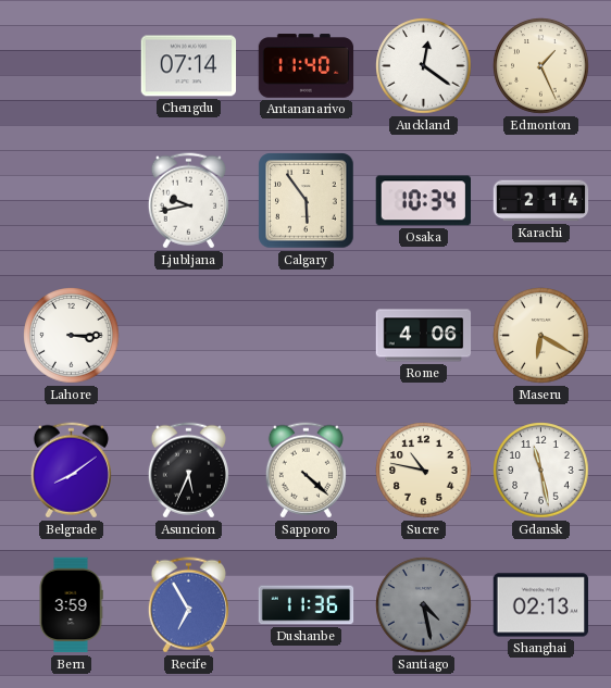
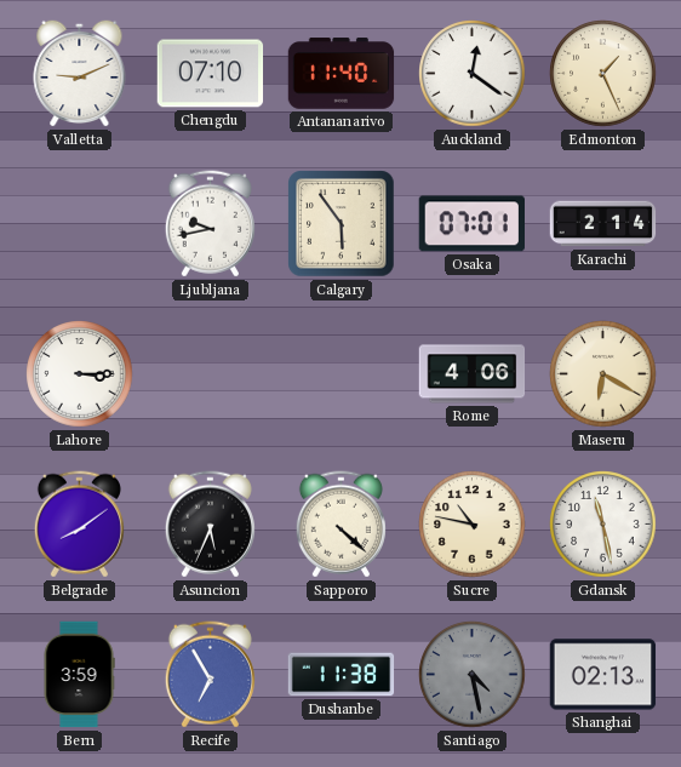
Valletta: none -> 9:11 (80, 73)
Chengdu: 07:14 -> 07:10 (211, 74)
Osaka: 10:34 -> 07:01 (471, 224)
Dushanbe: 11:36 -> 11:38 (342, 675)
